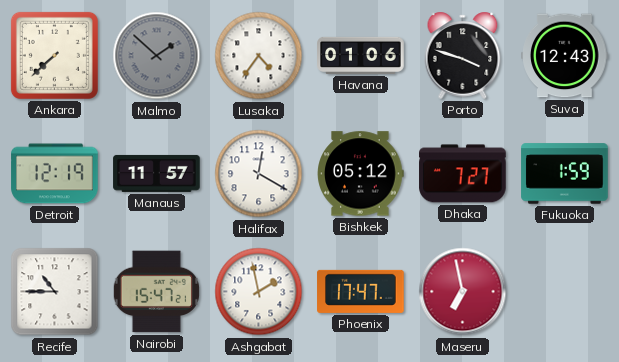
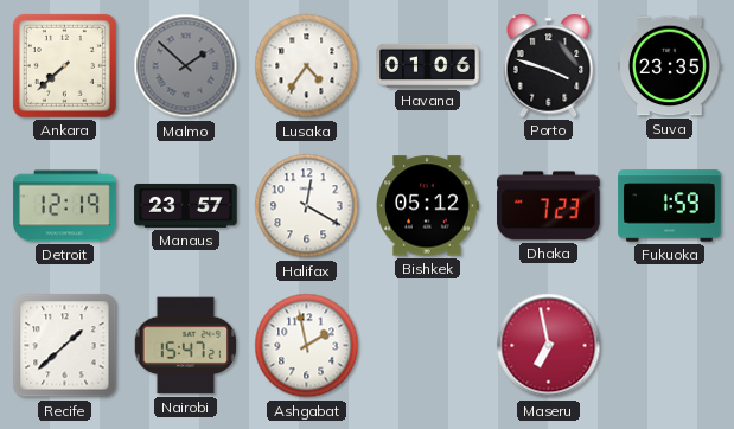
Suva: 12:43 -> 23:35 (670, 66)
Manaus: 11:57 -> 23:57 (186, 205)
Dhaka: 7:27 -> 7:23 (549, 206)
Recife: 10:45 -> 1:38 (65, 346)
Phoenix: 17:47 -> none (361, 291)
